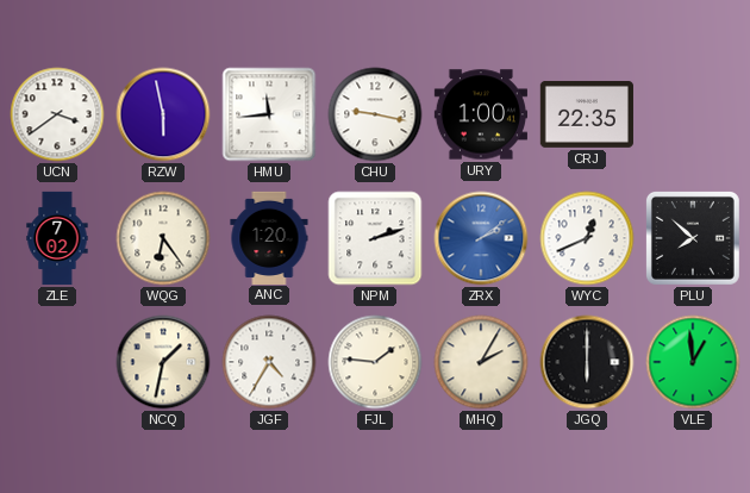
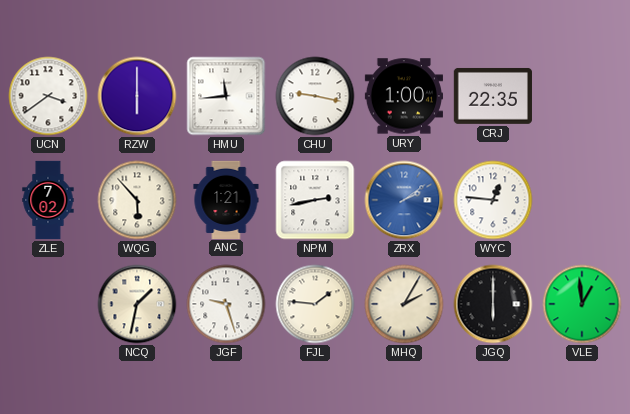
RZW: 5:58 -> 6:00 (137, 96)
WQG: 6:24 -> 5:53 (137, 200)
ANC: 1:20 -> 1:21 (226, 199)
NPM: 2:12 -> 2:43 (315, 200)
WYC: 12:41 -> 12:46 (493, 200)
PLU: 7:52 -> none (693, 238)
JGF: 4:35 -> 9:27 (226, 304)
